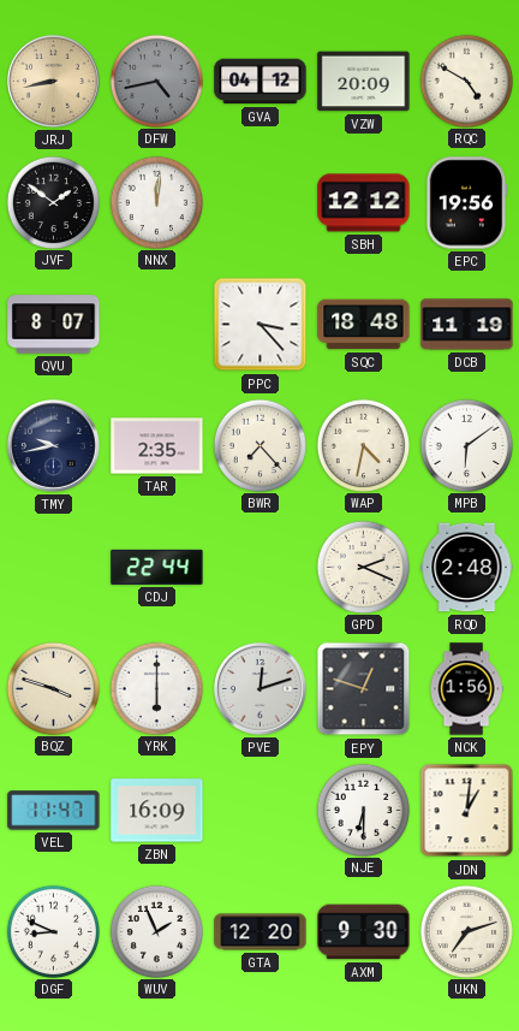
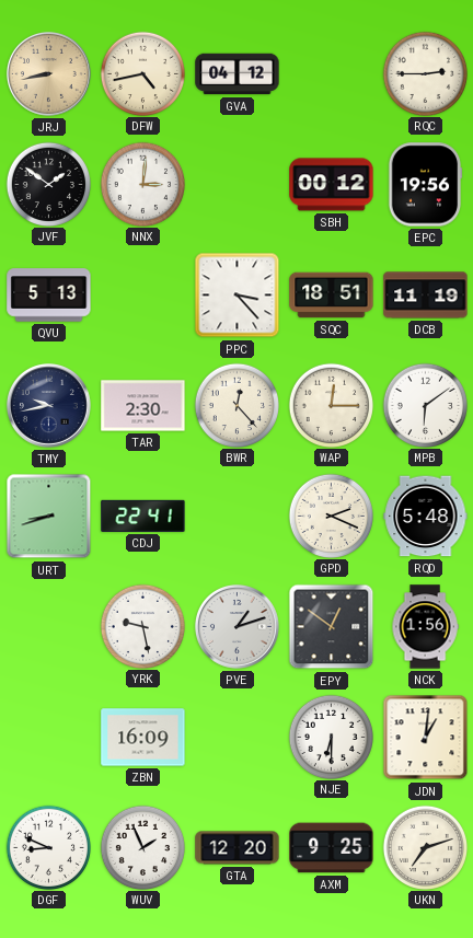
DFW dial: grey -> cream (142, 73)
VZW: 20:09 -> none (364, 82)
RQC: 4:50 -> 2:45 (425, 73)
NNX: 12:01 -> 3:01 (142, 184)
SBH: 12:12 -> 00:12 (332, 185)
QVU: 8:07 -> 5:13 (49, 296)
SQC: 18:48 -> 18:51 (332, 296)
TAR: 2:35 -> 2:30 (143, 406)
BWR: 7:23 -> 12:23 (236, 405)
WAP: 4:32 -> 12:15 (331, 405)
URT: none -> 8:42 (49, 517)
CDJ: 22:44 -> 22:41 (143, 516)
RQD: 2:48 -> 5:48 (426, 517)
BQZ: 3:48 -> none (53, 688)
YRK: 6:00 -> 9:28 (142, 626)
PVE: 12:12 -> 1:12 (236, 626)
EPY: 12:48 -> 12:51 (332, 627)
VEL: 11:47 -> none (54, 811)
AXM: 9:30 -> 9:25 (332, 848)
